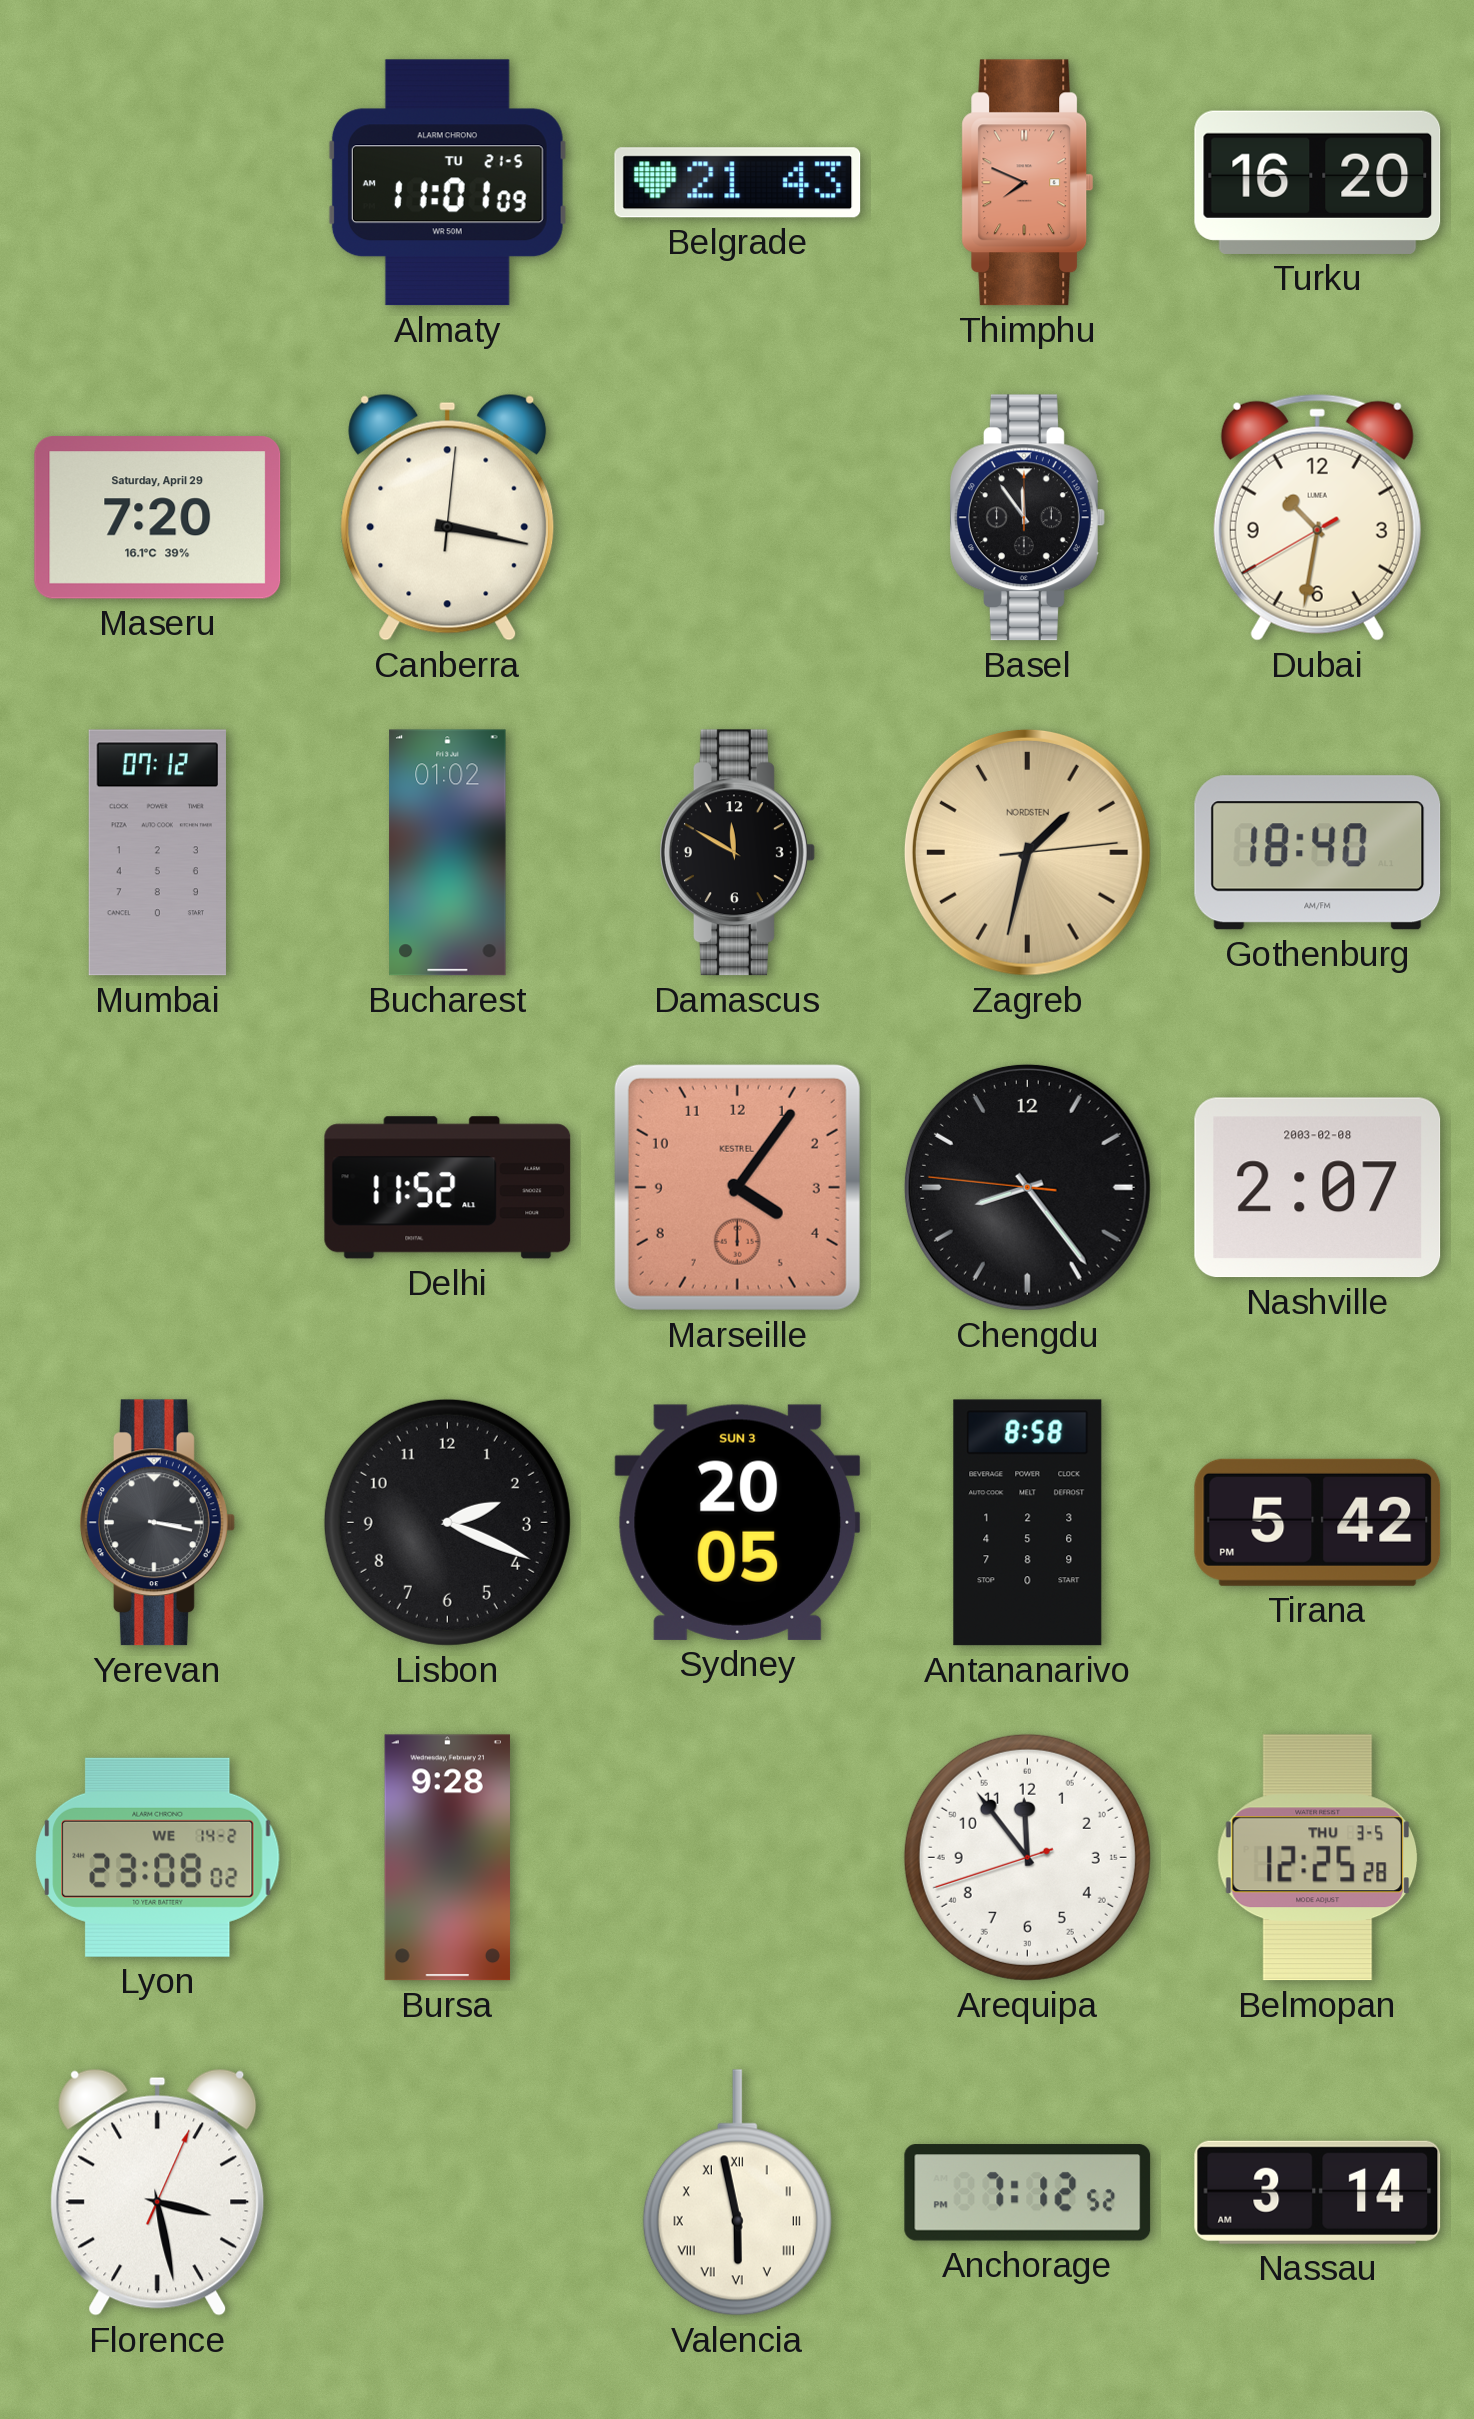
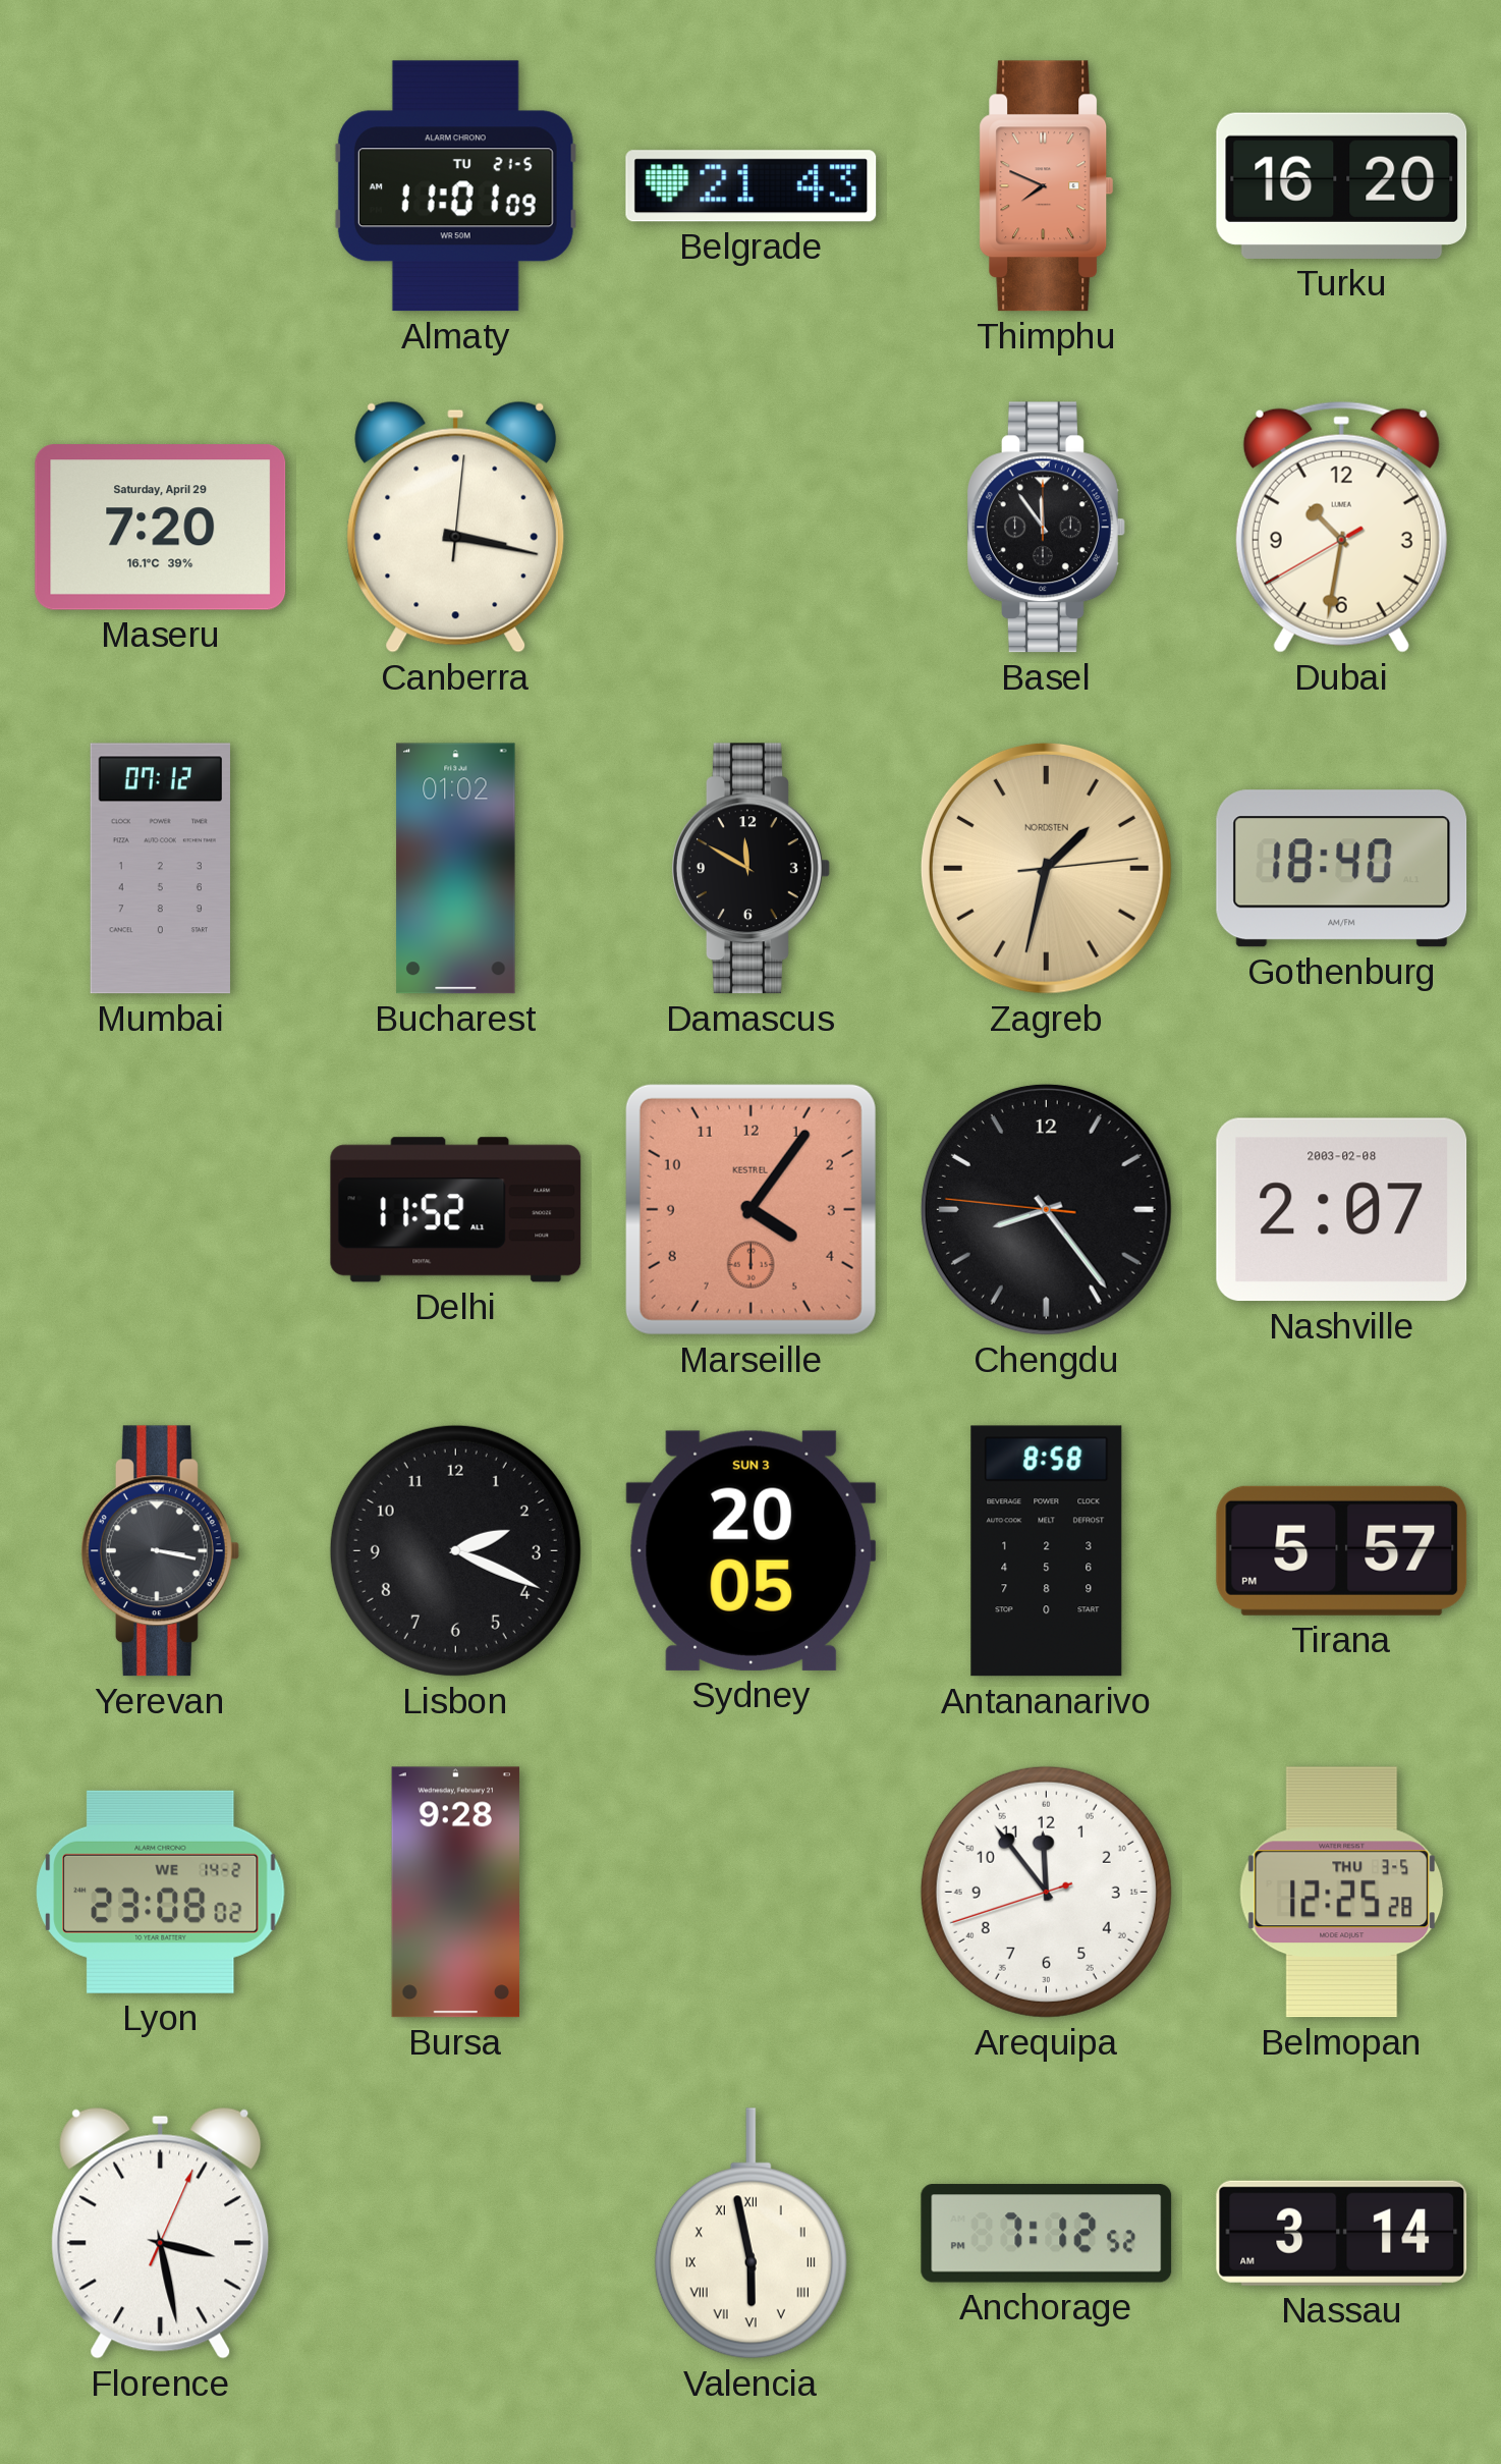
Tirana: 5:42 -> 5:57 (1342, 1550)
